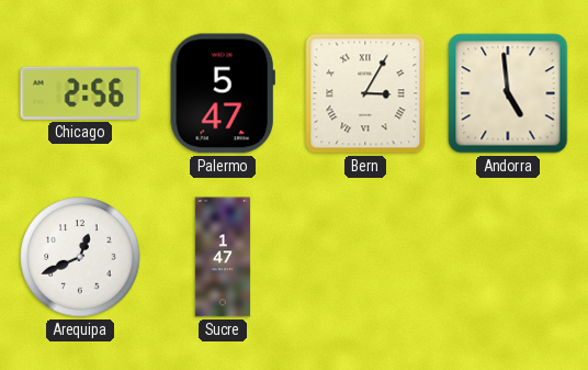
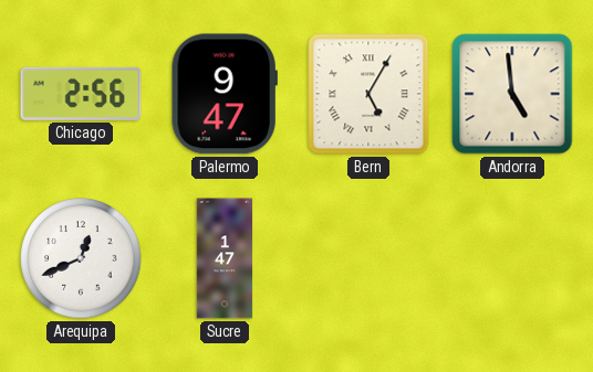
Palermo: 5:47 -> 9:47 (225, 94)
Bern: 3:05 -> 5:05 (368, 94)
